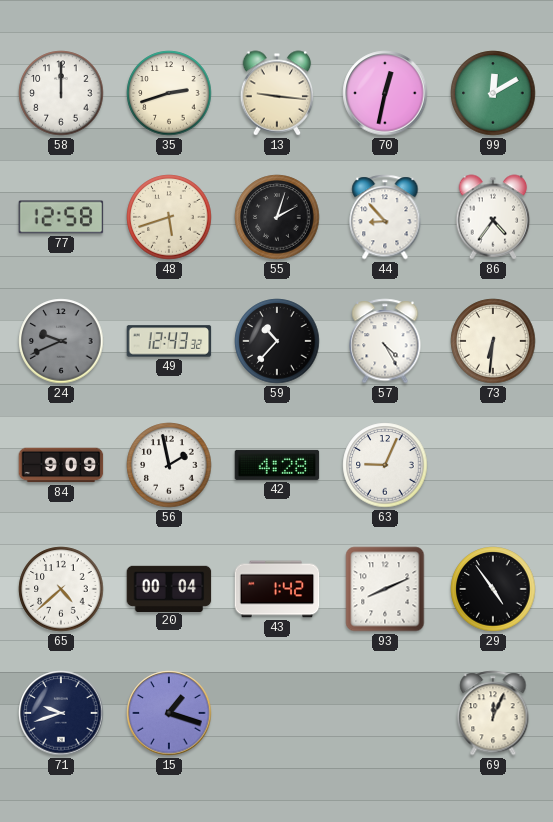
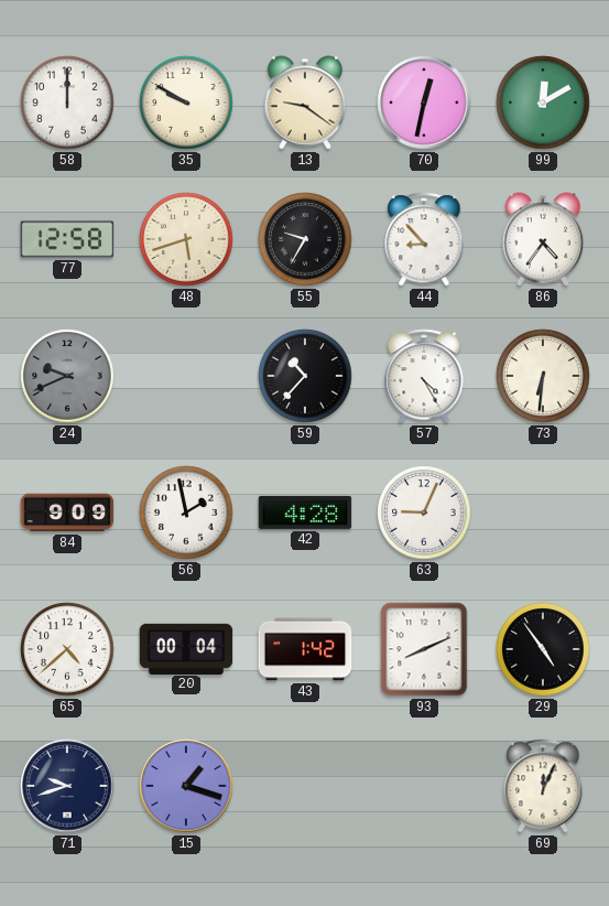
35: 2:42 -> 9:50 (186, 103)
13: 9:16 -> 9:21 (305, 103)
55: 2:03 -> 9:35 (305, 239)
49: 12:43 -> none (169, 341)
